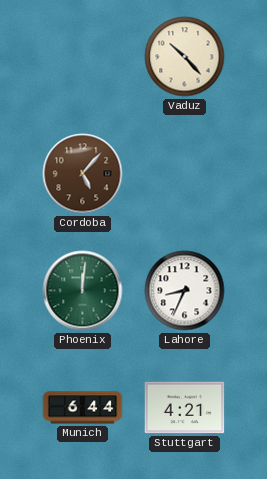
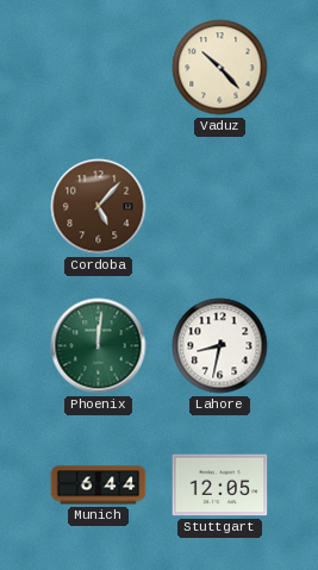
Lahore: 8:34 -> 8:32 (220, 346)
Stuttgart: 4:21 -> 12:05 (220, 486)
